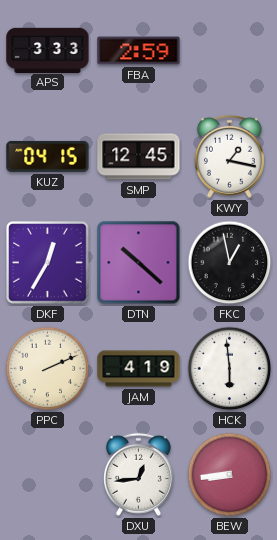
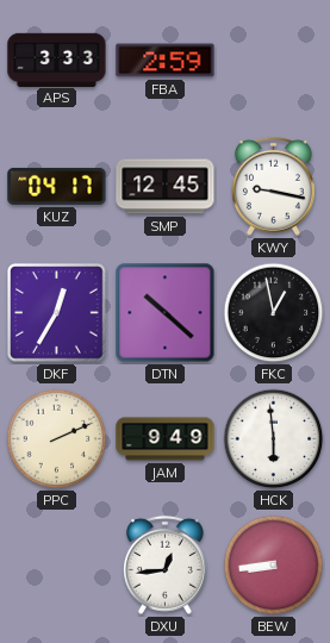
KUZ: 04:15 -> 04:17 (57, 186)
KWY: 1:17 -> 9:17 (273, 186)
JAM: 4:19 -> 9:49 (166, 439)
